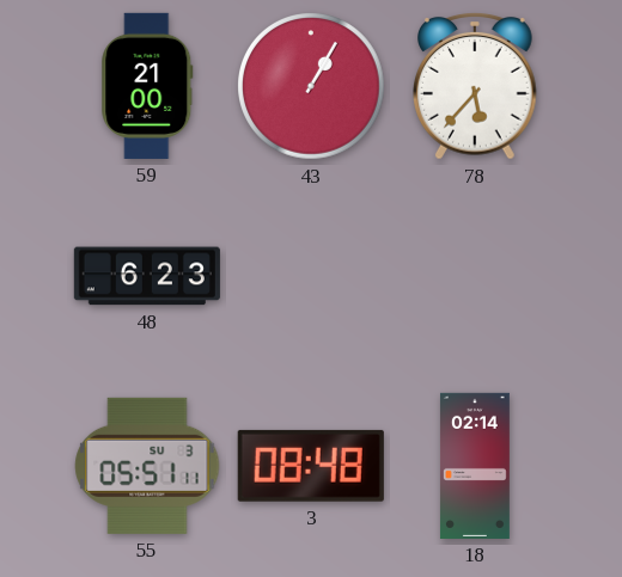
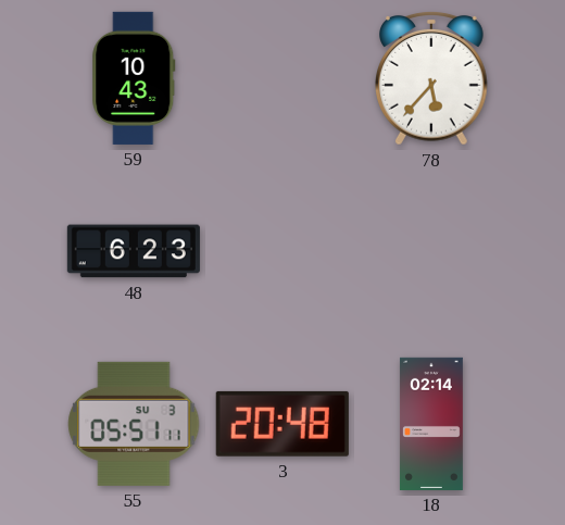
59: 21:00 -> 10:43 (134, 78)
43: 1:05 -> none (312, 87)
3: 08:48 -> 20:48 (282, 424)
